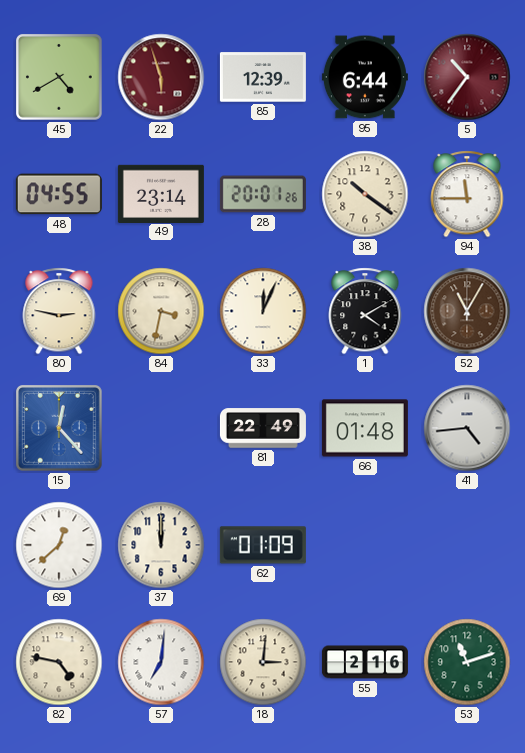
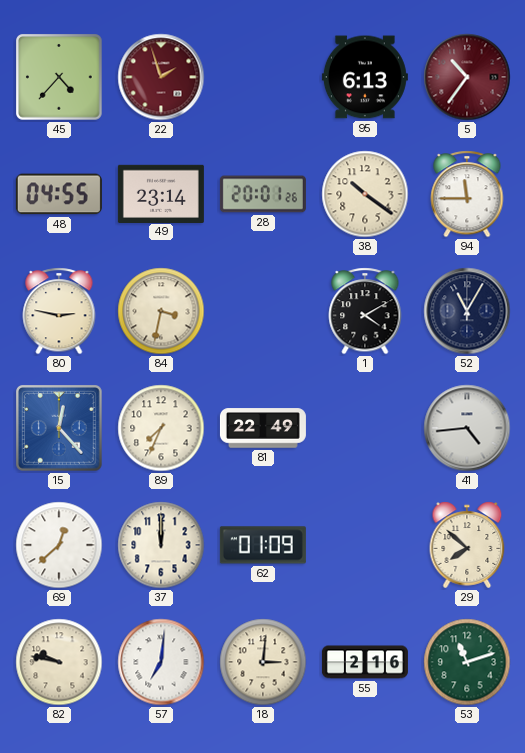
45: 4:40 -> 4:37 (60, 78)
22: 5:57 -> 1:57 (161, 77)
85: 12:39 -> none (263, 77)
95: 6:44 -> 6:13 (365, 77)
33: 12:04 -> none (263, 311)
52 dial: brown -> navy (467, 311)
89: none -> 7:34 (161, 428)
66: 01:48 -> none (365, 428)
29: none -> 7:52 (467, 545)
82: 4:47 -> 9:47 (59, 662)
